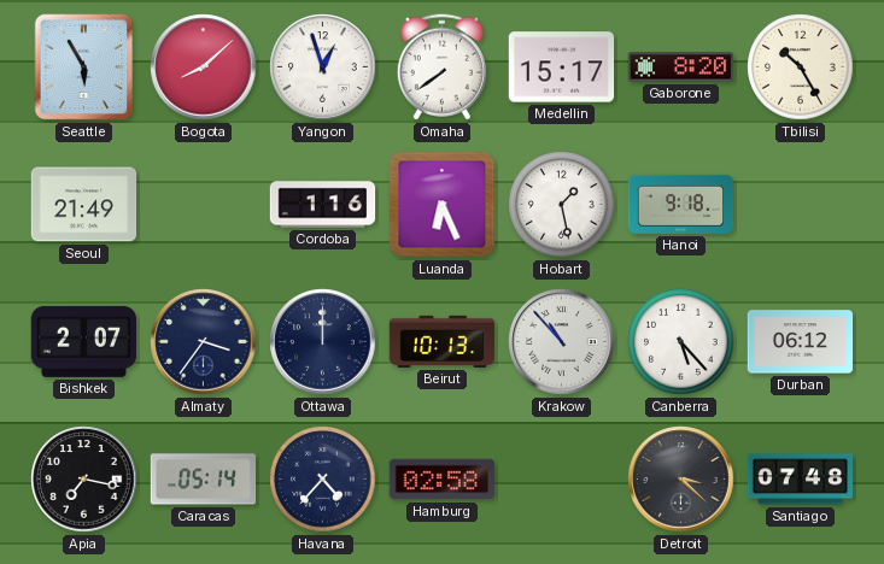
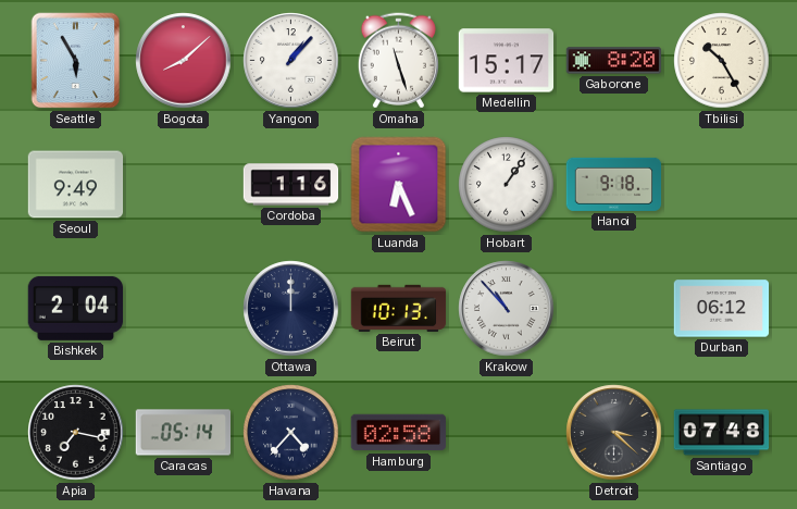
Yangon: 12:57 -> 1:07 (291, 61)
Omaha: 7:39 -> 11:27 (398, 61)
Seoul: 21:49 -> 9:49 (76, 185)
Hobart: 1:28 -> 1:06 (507, 185)
Bishkek: 2:07 -> 2:04 (76, 308)
Almaty: 3:36 -> none (204, 342)
Canberra: 5:23 -> none (681, 342)
